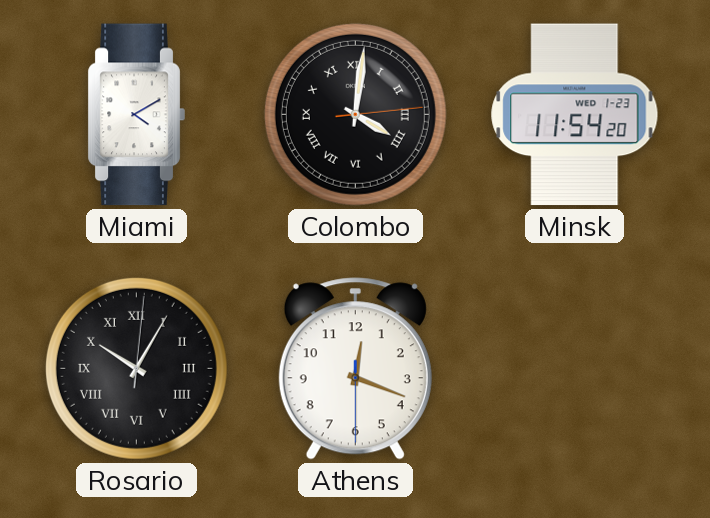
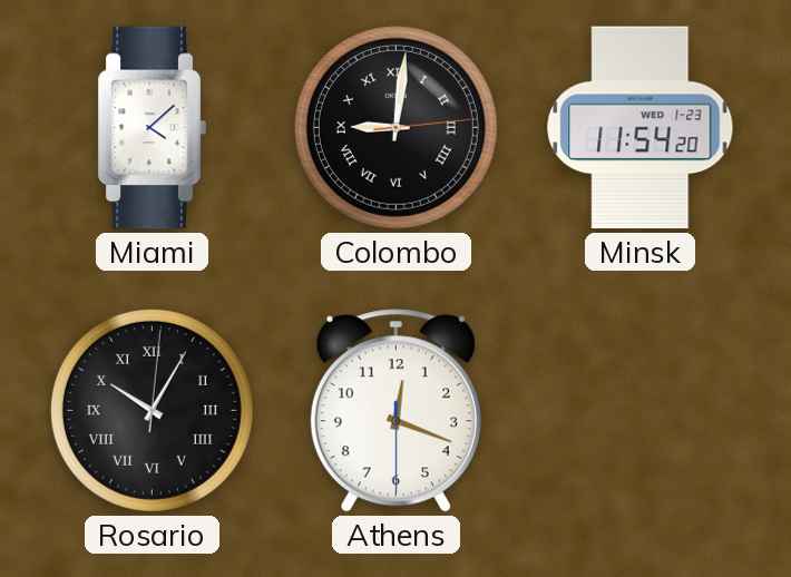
Miami: 4:10 -> 4:08 (152, 128)
Colombo: 4:01 -> 9:01 (395, 127)
